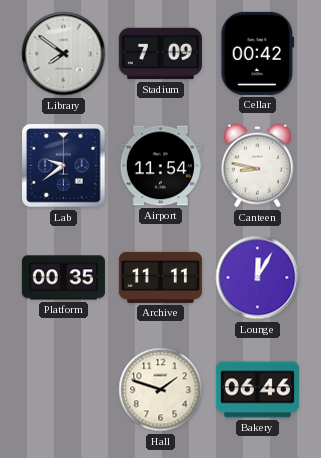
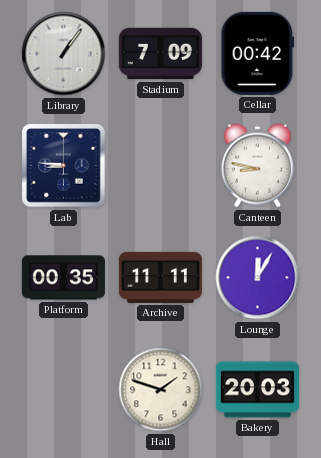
Library: 7:51 -> 1:06 (64, 54)
Lab: 9:39 -> 8:46 (64, 166)
Airport: 11:54 -> none (160, 166)
Bakery: 06:46 -> 20:03 (257, 390)
